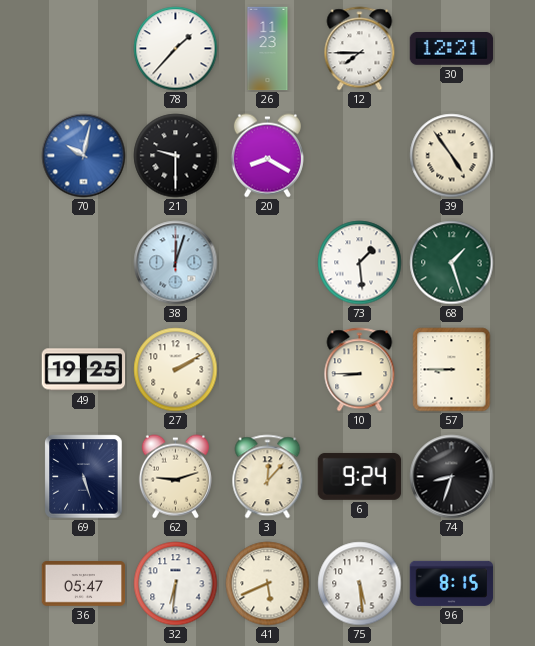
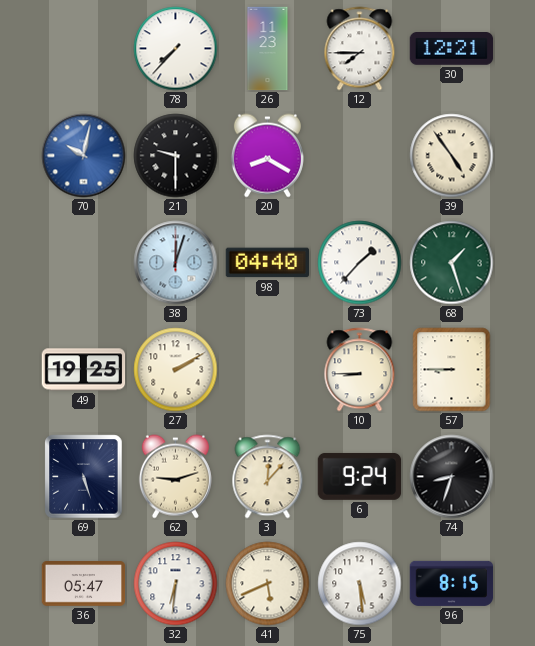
78: 1:37 -> 7:37 (176, 49)
98: none -> 04:40 (268, 263)
73: 1:29 -> 1:37 (360, 263)
